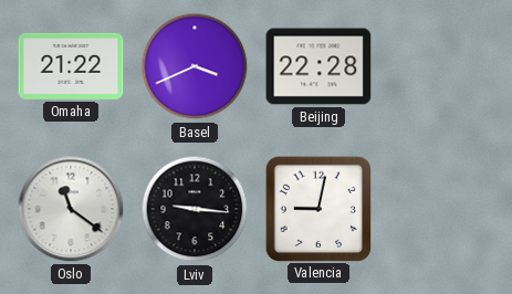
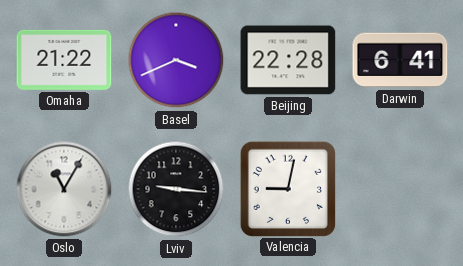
Darwin: none -> 6:41 (400, 60)
Oslo: 11:21 -> 11:05 (64, 189)
